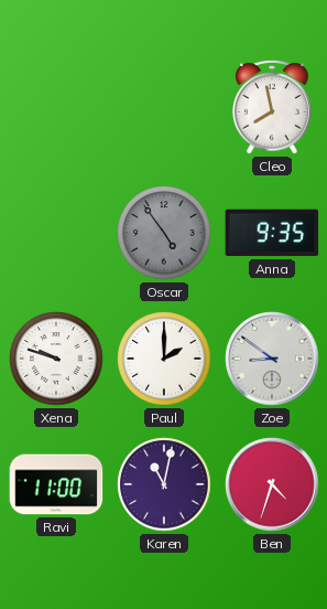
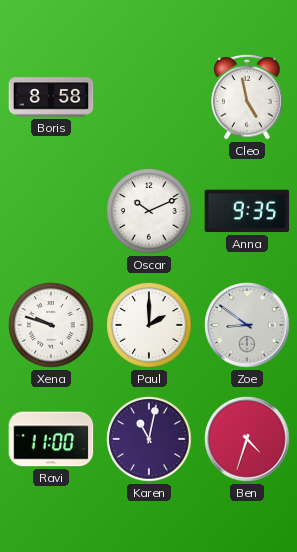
Boris: none -> 8:58 (51, 97)
Cleo: 7:58 -> 4:58 (247, 97)
Oscar: 4:54 -> 10:11 (149, 211)
Oscar dial: grey -> white (149, 211)
